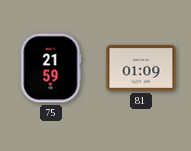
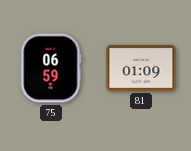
75: 21:59 -> 06:59 (51, 68)
